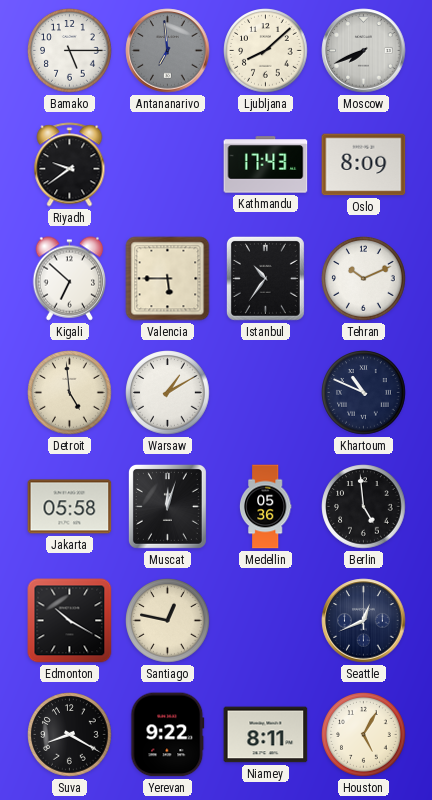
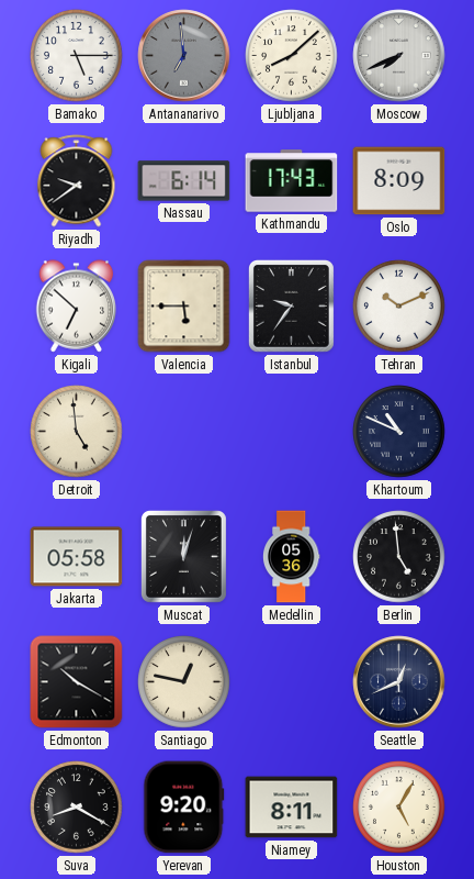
Nassau: none -> 6:14 (184, 181)
Istanbul: 10:36 -> 9:36 (291, 305)
Warsaw: 1:10 -> none (168, 393)
Yerevan: 9:22 -> 9:20 (184, 808)
